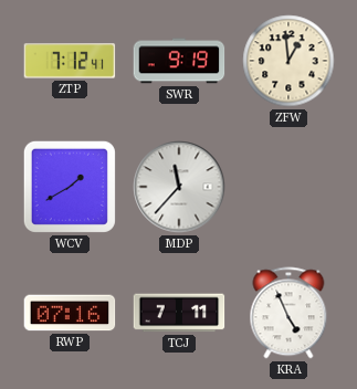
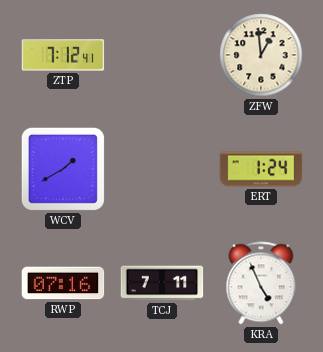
SWR: 9:19 -> none (179, 61)
MDP: 11:37 -> none (179, 187)
ERT: none -> 1:24 (261, 169)
